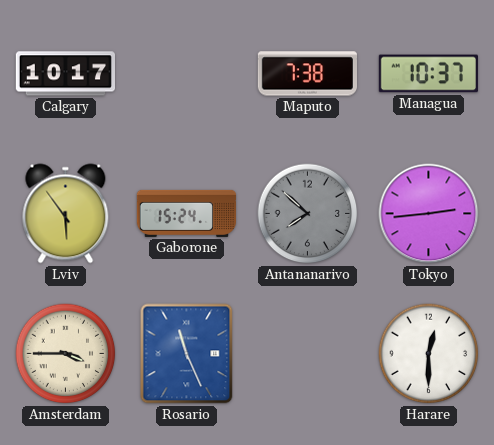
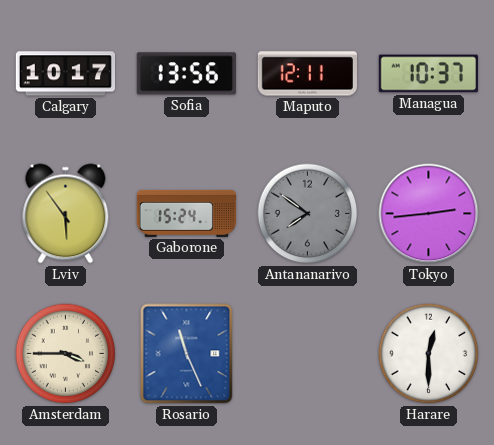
Sofia: none -> 13:56 (186, 74)
Maputo: 7:38 -> 12:11 (307, 74)
Antananarivo: 7:52 -> 7:51 (308, 214)
